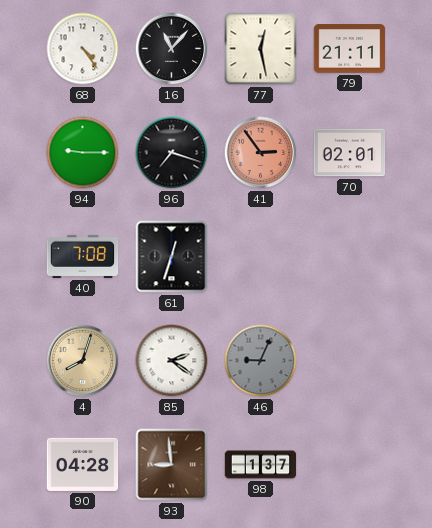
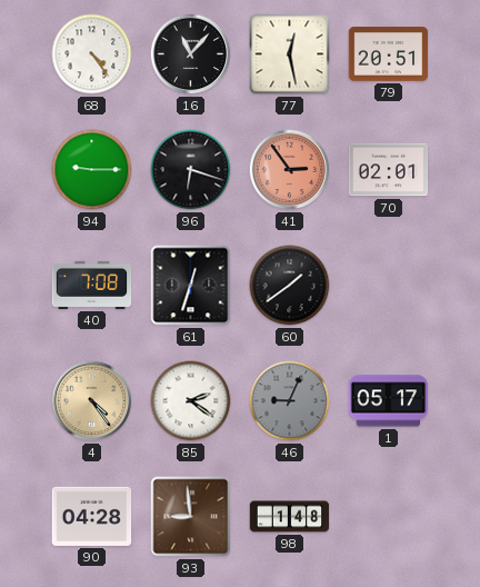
79: 21:11 -> 20:51 (389, 54)
96: 7:18 -> 6:18 (191, 170)
60: none -> 1:39 (290, 286)
4: 8:03 -> 4:24 (92, 401)
1: none -> 05:17 (389, 401)
98: 1:37 -> 1:48 (290, 517)
